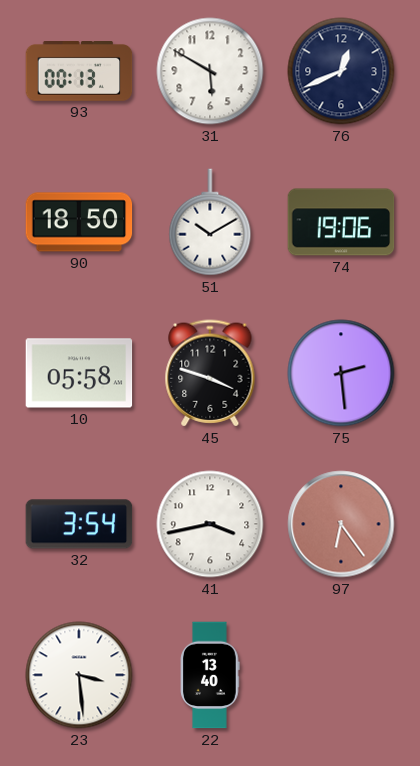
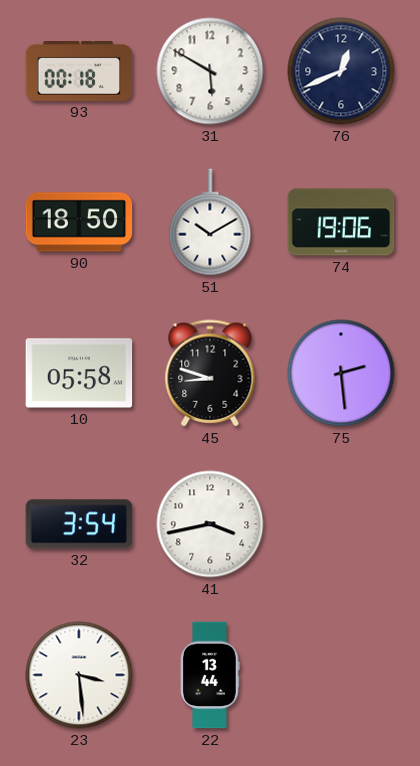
93: 00:13 -> 00:18 (79, 72)
45: 3:48 -> 8:48 (210, 373)
97: 6:24 -> none (341, 524)
22: 13:40 -> 13:44 (210, 675)
